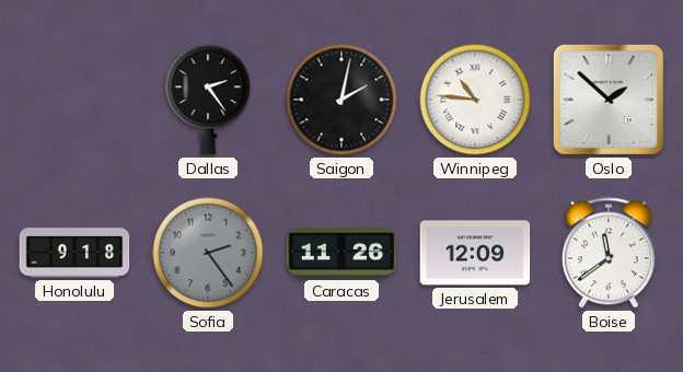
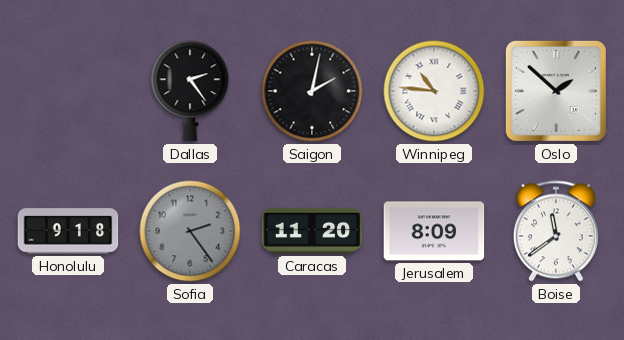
Caracas: 11:26 -> 11:20 (312, 231)
Jerusalem: 12:09 -> 8:09 (434, 231)
